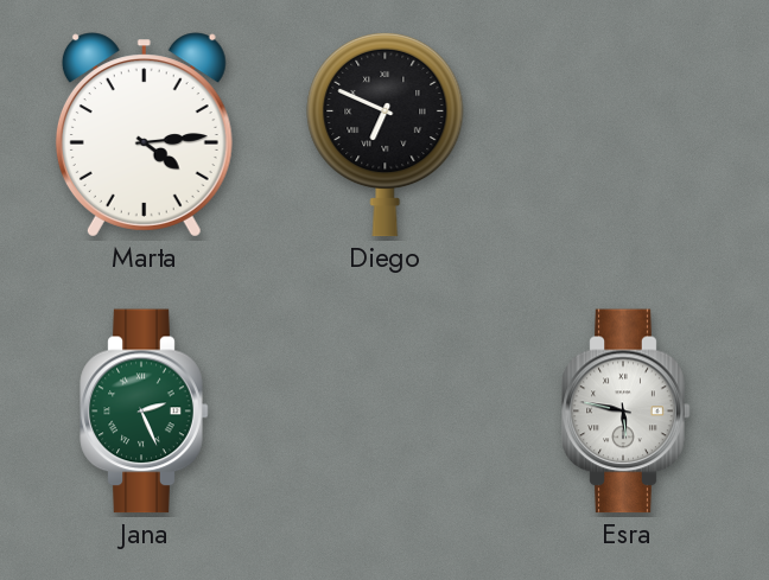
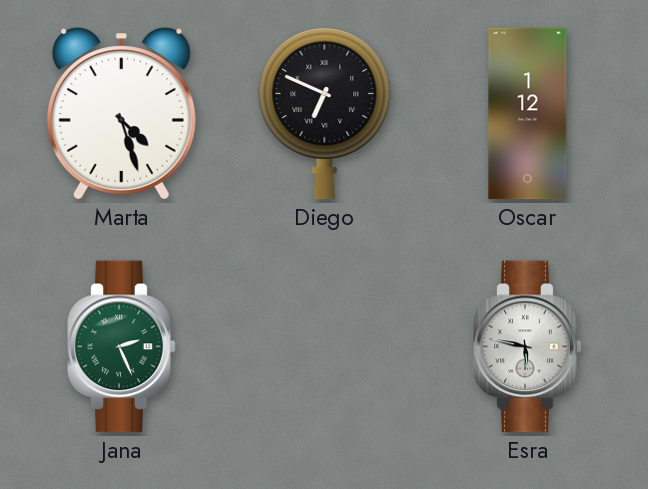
Marta: 4:14 -> 4:27 (121, 114)
Oscar: none -> 1:12 (528, 114)
